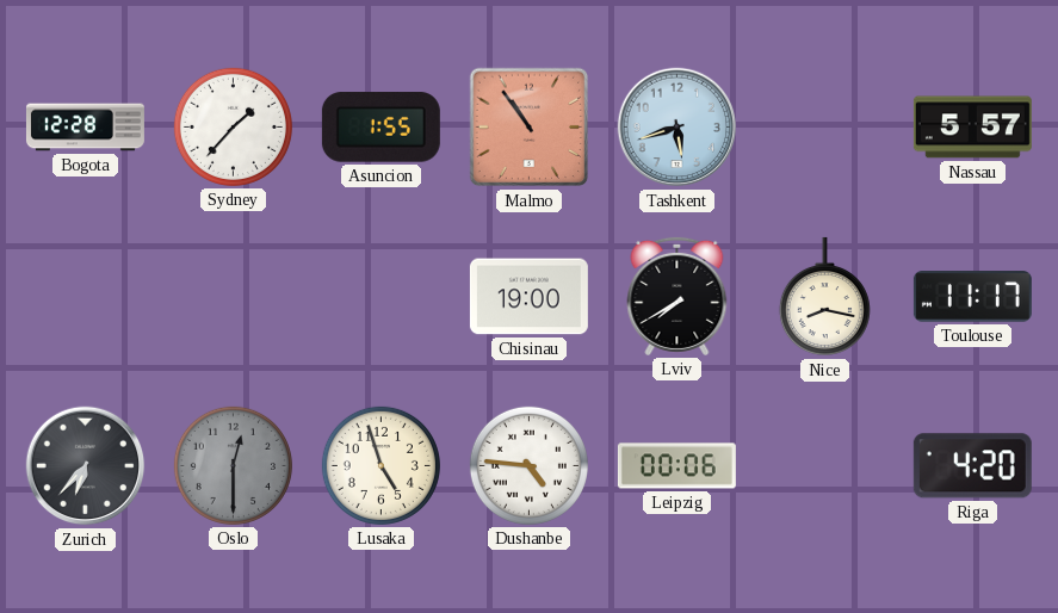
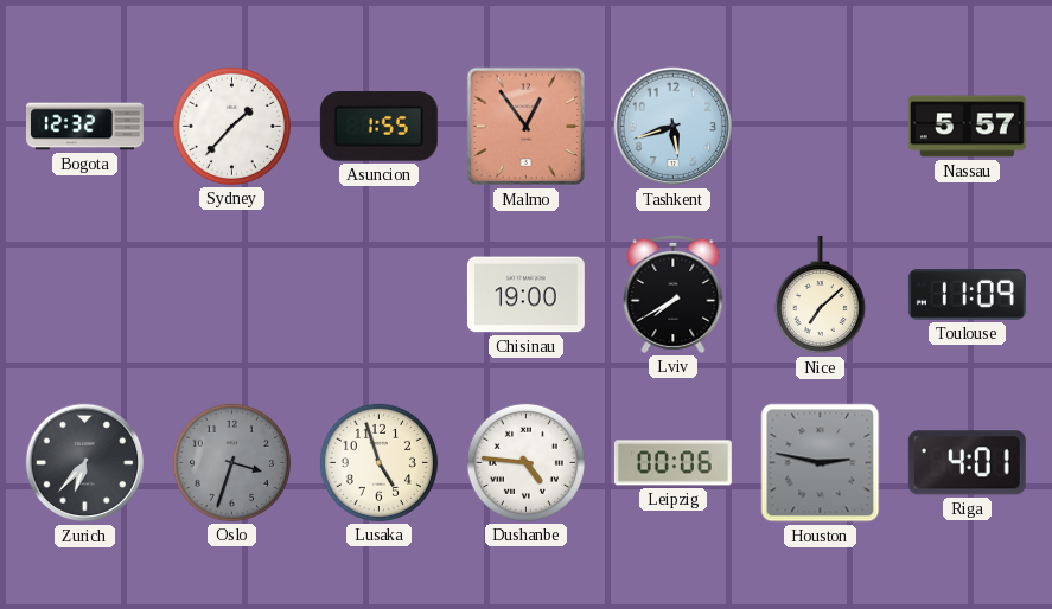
Bogota: 12:28 -> 12:32 (84, 127)
Malmo: 10:54 -> 12:54 (527, 127)
Nice: 8:17 -> 7:08 (820, 295)
Toulouse: 11:17 -> 11:09 (967, 295)
Oslo: 12:30 -> 3:33 (231, 462)
Houston: none -> 2:47 (821, 463)
Riga: 4:20 -> 4:01 (967, 463)
